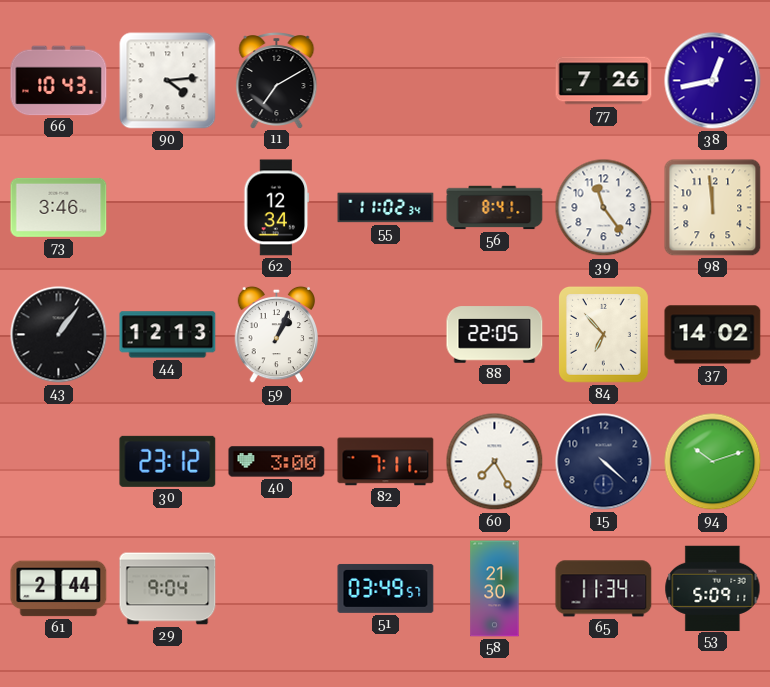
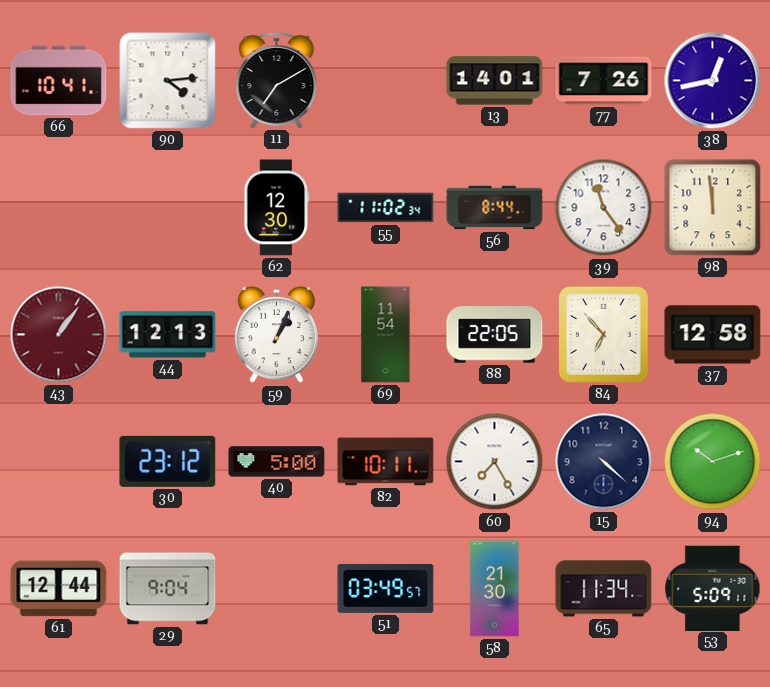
66: 10:43 -> 10:41 (59, 81)
13: none -> 14:01 (495, 81)
73: 3:46 -> none (59, 207)
62: 12:34 -> 12:30 (277, 208)
56: 8:41 -> 8:44 (495, 208)
43 dial: black -> burgundy (59, 335)
69: none -> 11:54 (386, 335)
37: 14:02 -> 12:58 (713, 335)
40: 3:00 -> 5:00 (277, 462)
82: 7:11 -> 10:11 (386, 462)
61: 2:44 -> 12:44 (59, 589)
